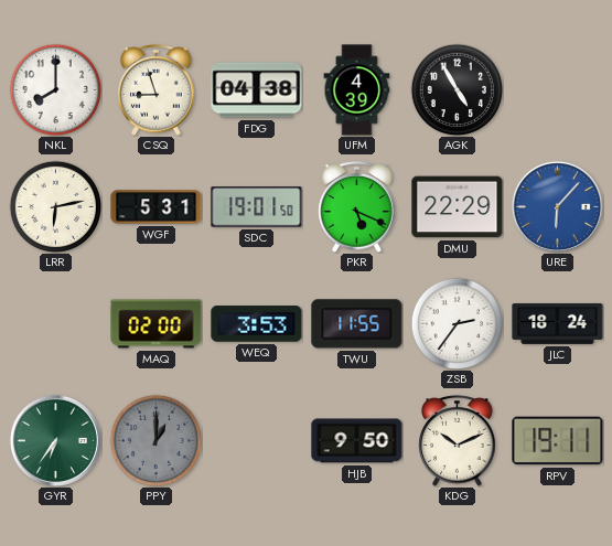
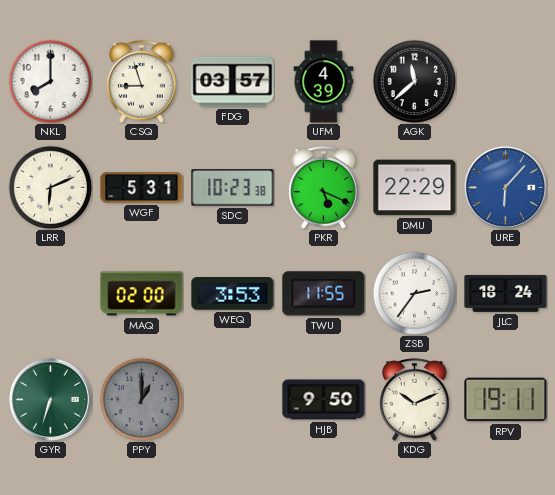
FDG: 04:38 -> 03:57 (233, 82)
AGK: 4:55 -> 11:38 (414, 81)
LRR: 6:13 -> 6:11 (50, 187)
SDC: 19:01 -> 10:23 (233, 188)
GYR: 6:36 -> 6:33 (50, 399)
